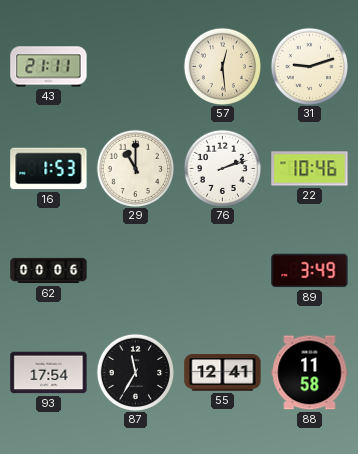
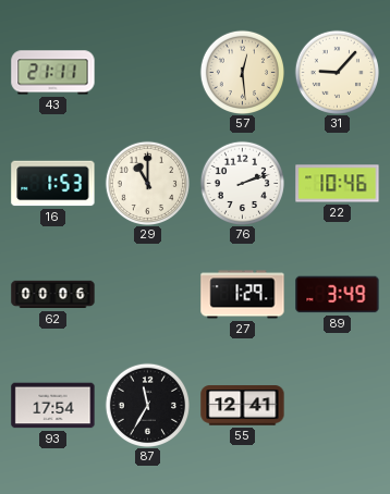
31: 9:12 -> 9:07 (337, 72)
27: none -> 1:29 (243, 295)
88: 11:58 -> none (310, 373)
